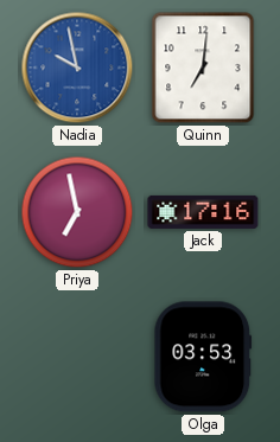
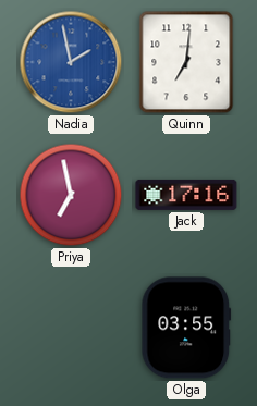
Nadia: 9:58 -> 1:58 (71, 62)
Olga: 03:53 -> 03:55 (186, 328)
